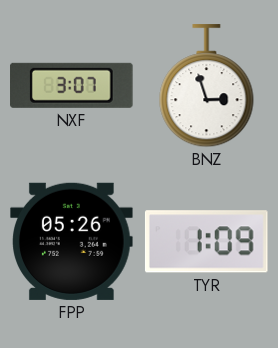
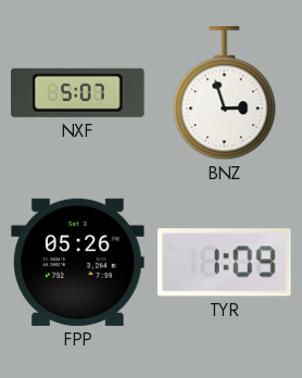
NXF: 3:07 -> 5:07 (78, 92)
